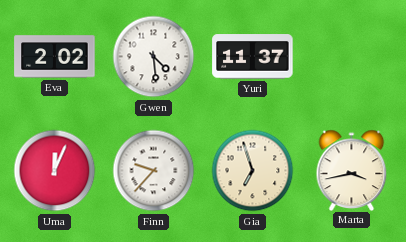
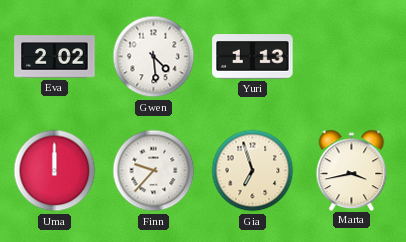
Yuri: 11:37 -> 1:13 (253, 57)
Uma: 12:04 -> 12:00 (55, 171)
